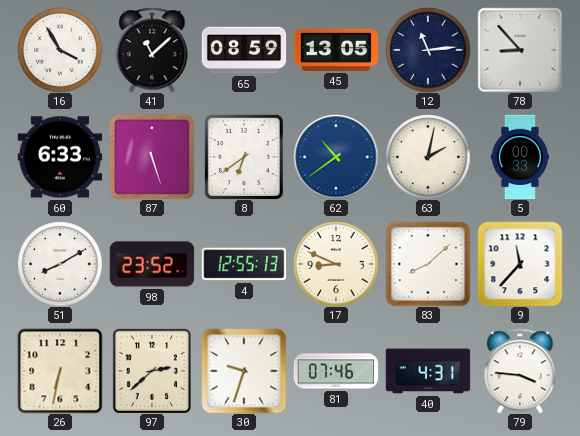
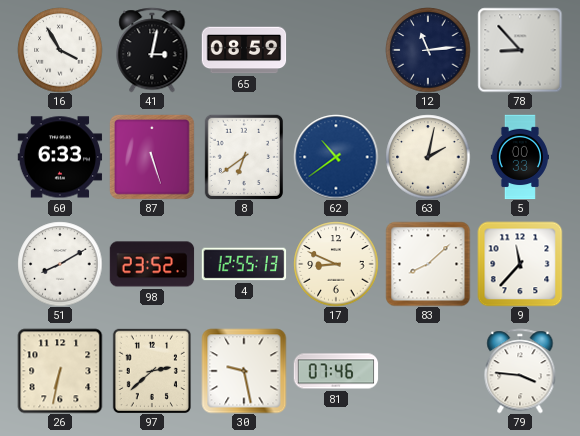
41: 11:08 -> 3:02 (152, 50)
45: 13:05 -> none (336, 50)
30: 9:33 -> 9:28 (244, 371)
40: 4:31 -> none (428, 371)
